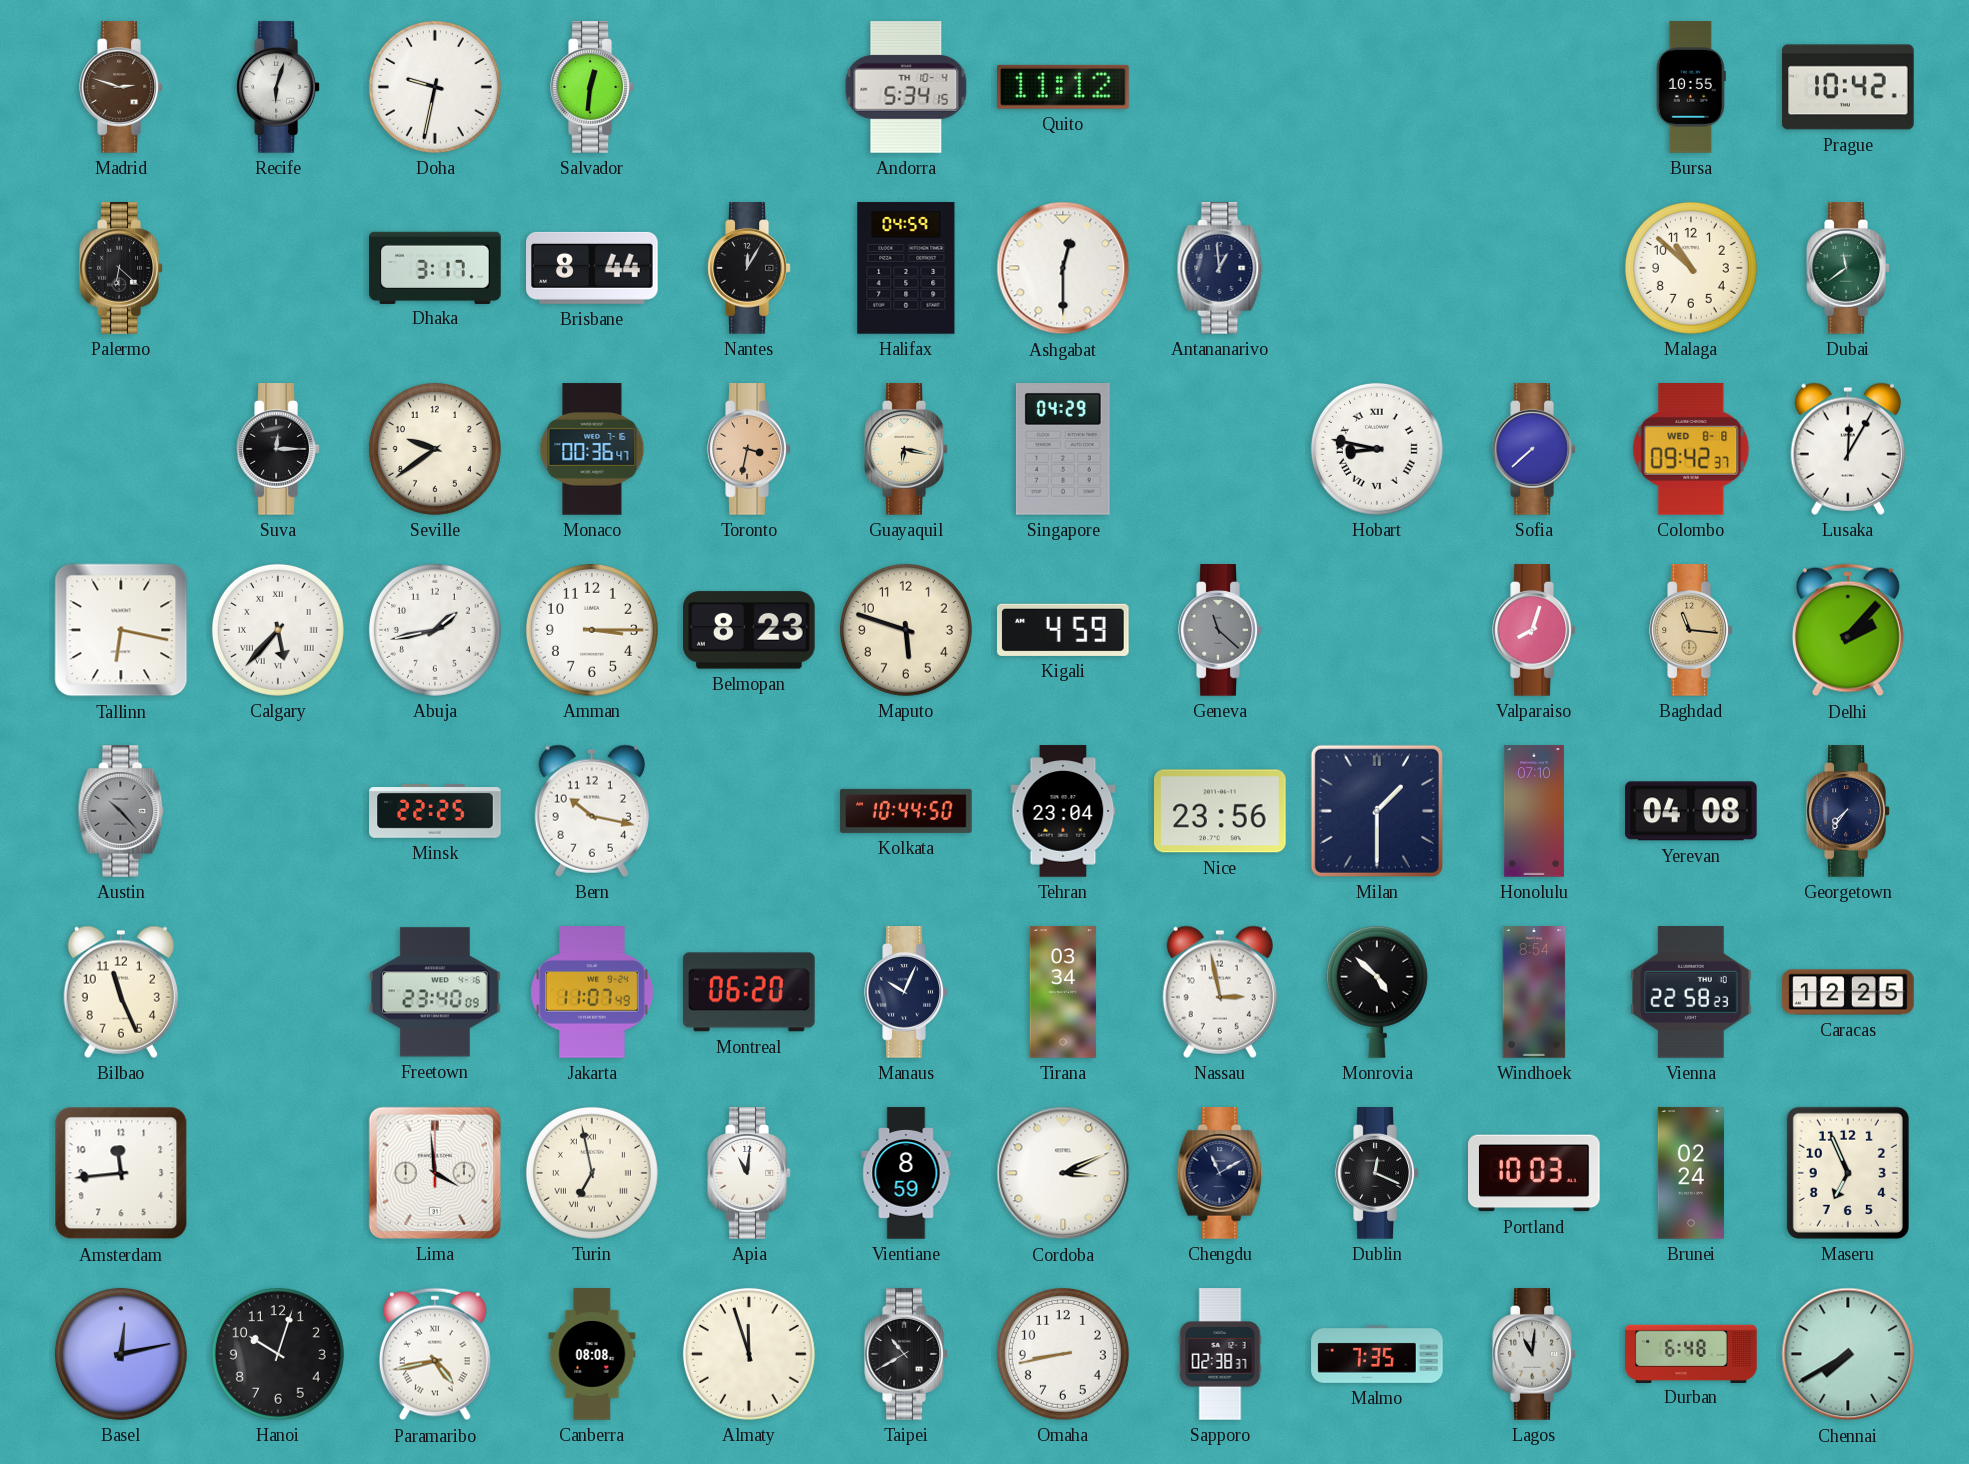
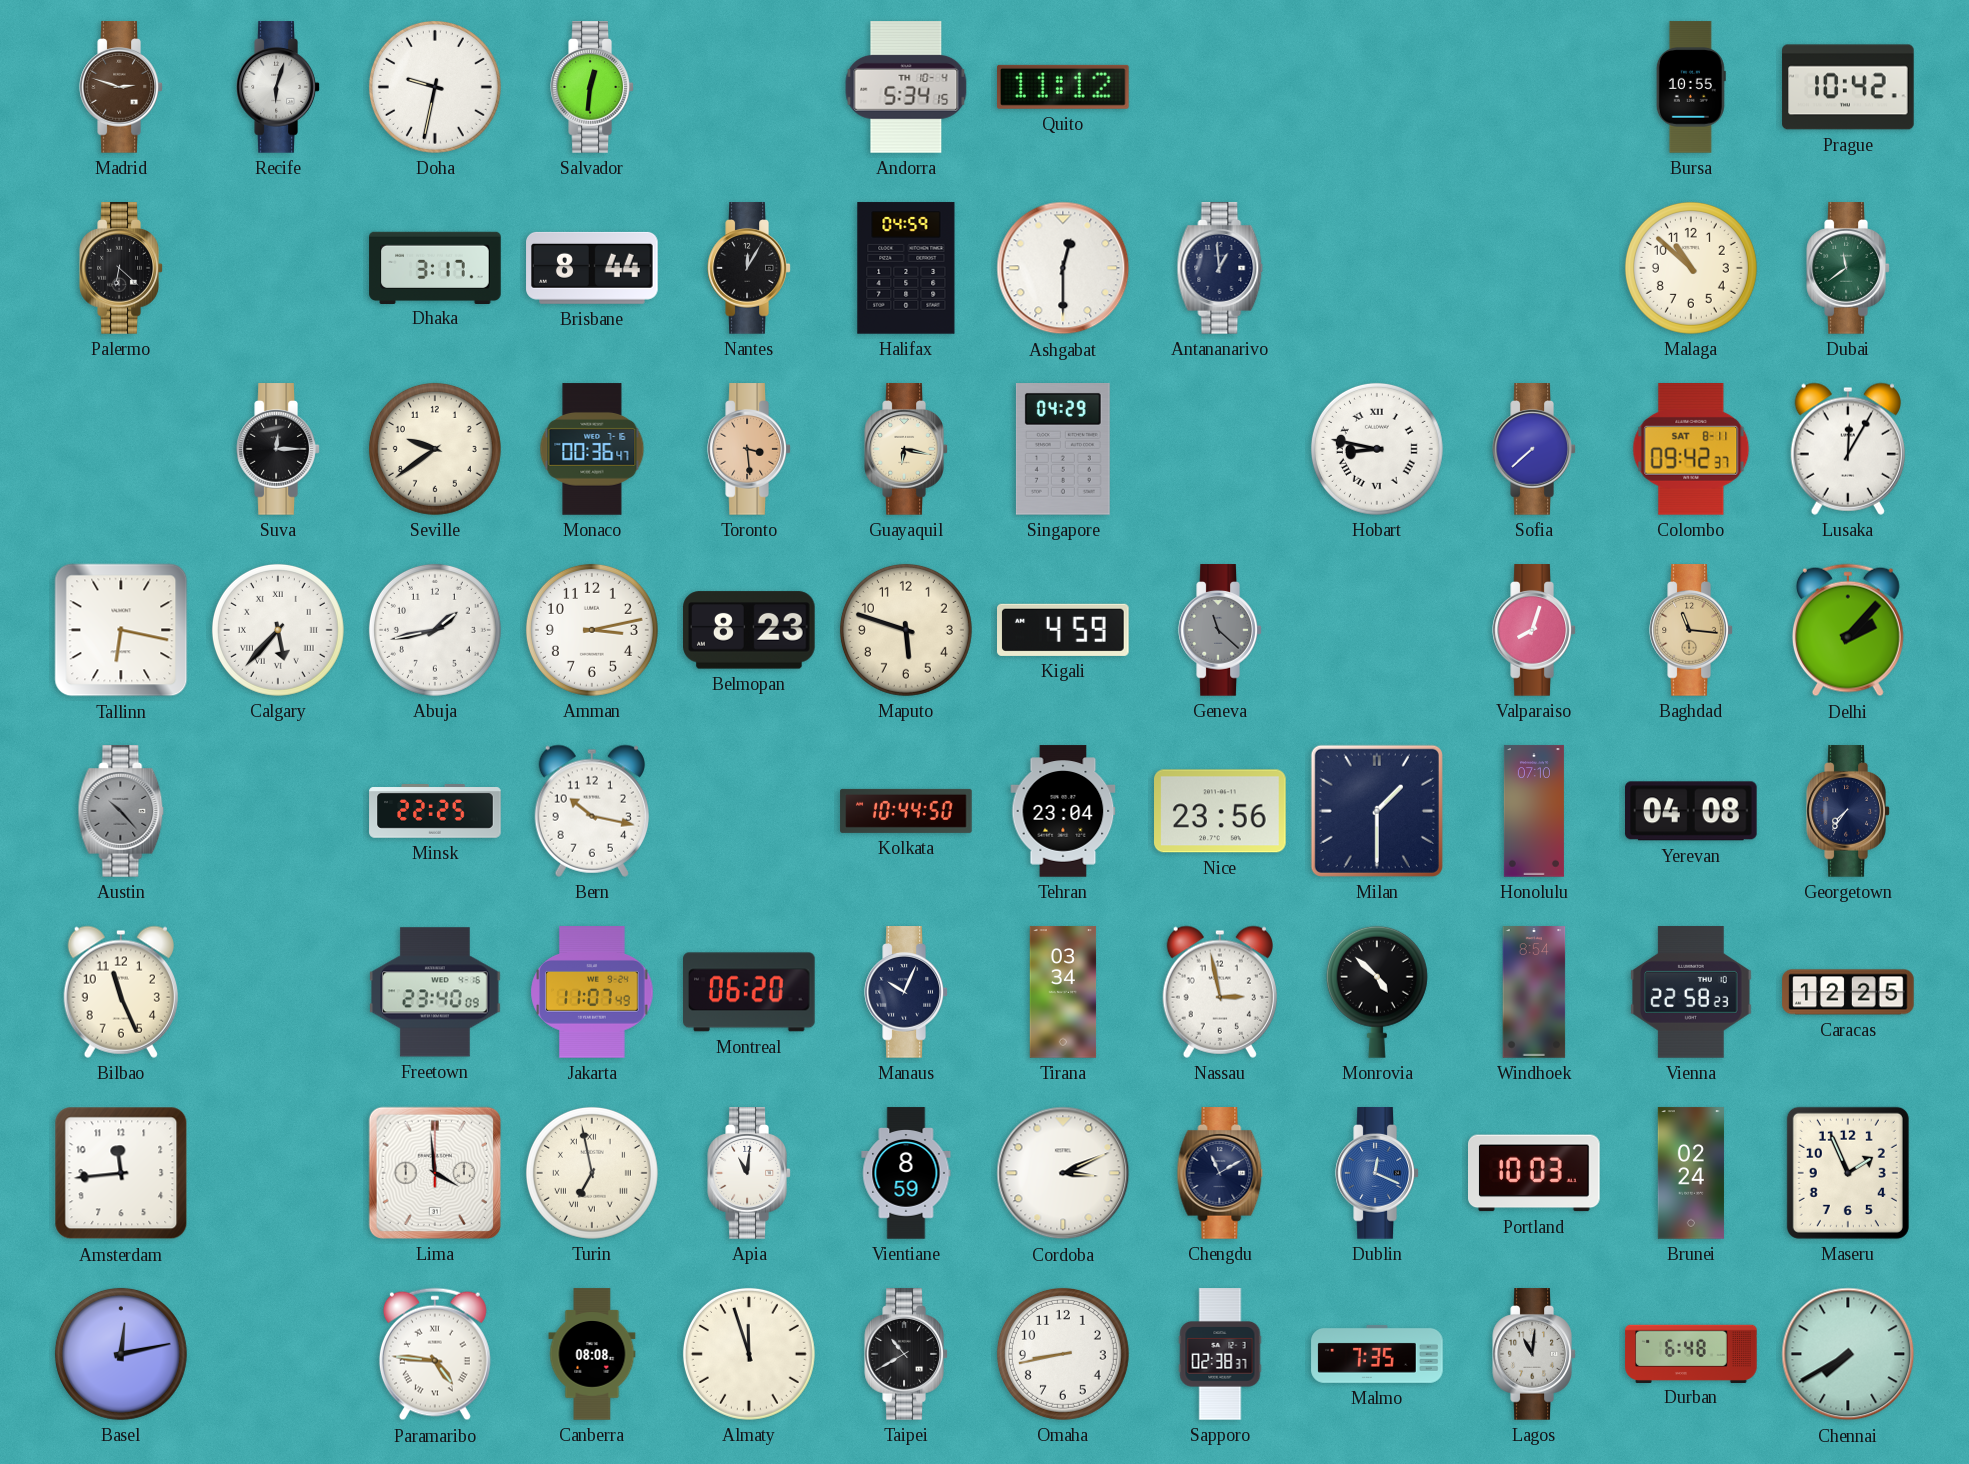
Toronto: 3:32 -> 3:29 (749, 449)
Colombo date: WED 8-8 -> SAT 8-11 (1691, 450)
Amman: 3:15 -> 3:13 (592, 630)
Dublin dial: black -> blue (1377, 1173)
Maseru: 6:56 -> 1:56 (1848, 1173)
Hanoi: 10:03 -> none (278, 1354)
Paramaribo: 4:43 -> 4:46 (435, 1354)
